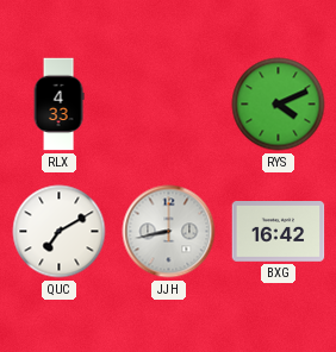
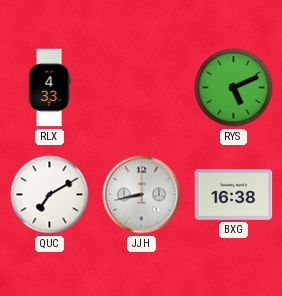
RYS: 4:11 -> 5:11 (234, 88)
BXG: 16:42 -> 16:38 (234, 195)
